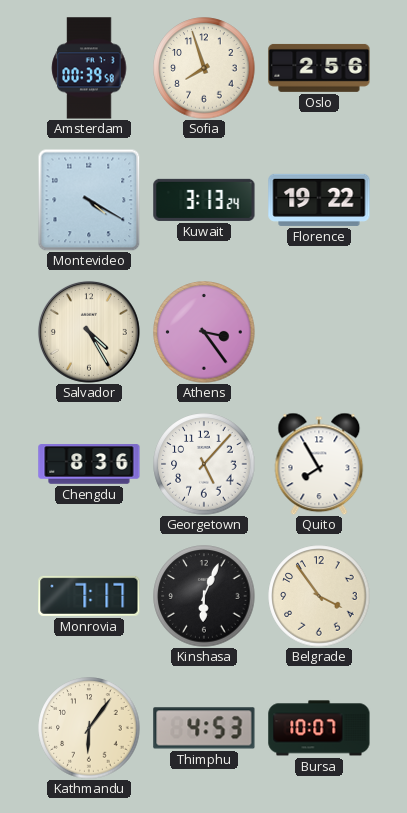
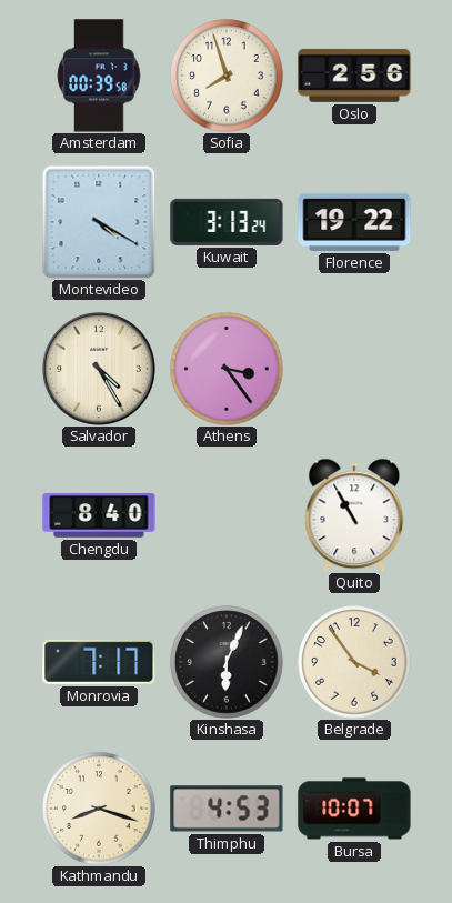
Chengdu: 8:36 -> 8:40 (99, 515)
Georgetown: 5:07 -> none (204, 464)
Quito: 7:55 -> 10:55 (354, 515)
Kathmandu: 6:06 -> 8:18 (99, 809)
